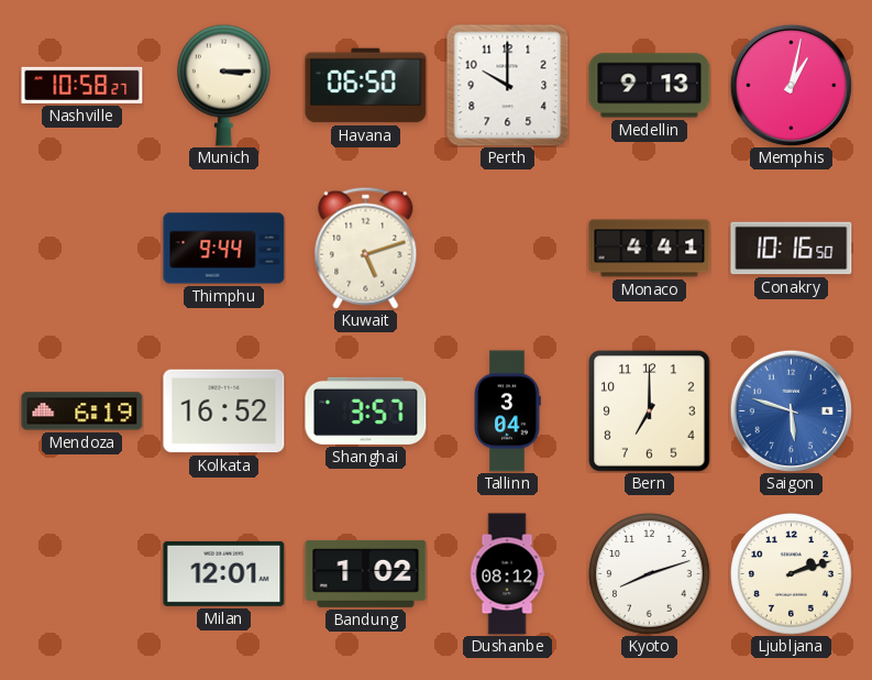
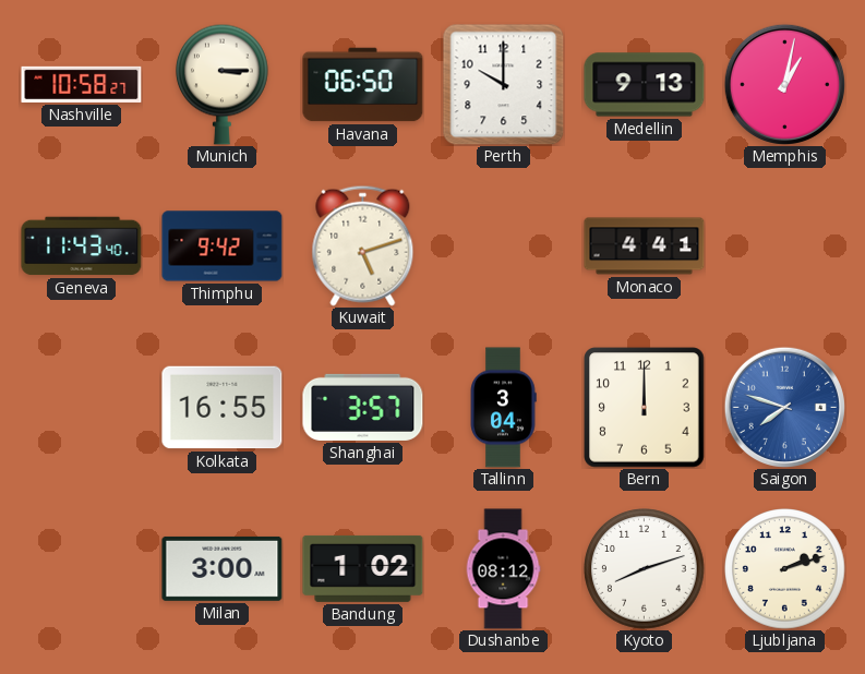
Geneva: none -> 11:43 (82, 246)
Thimphu: 9:44 -> 9:42 (223, 246)
Conakry: 10:16 -> none (792, 249)
Mendoza: 6:19 -> none (82, 412)
Kolkata: 16:52 -> 16:55 (223, 408)
Bern: 7:00 -> 12:00 (645, 408)
Saigon: 5:48 -> 7:48 (784, 407)
Milan: 12:01 -> 3:00 (223, 568)
